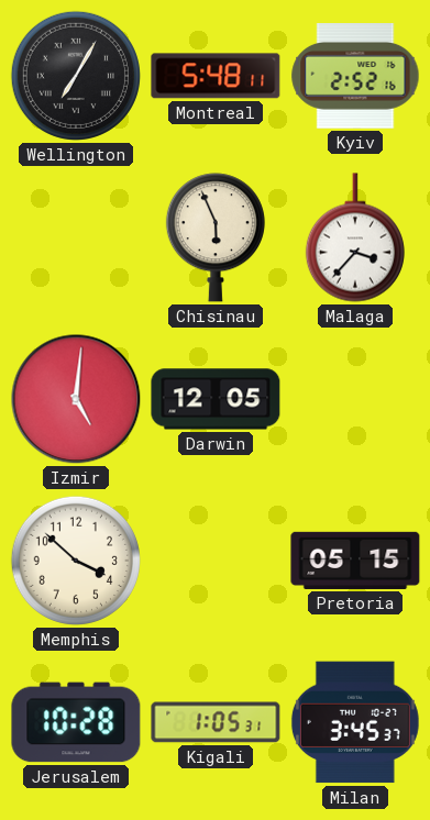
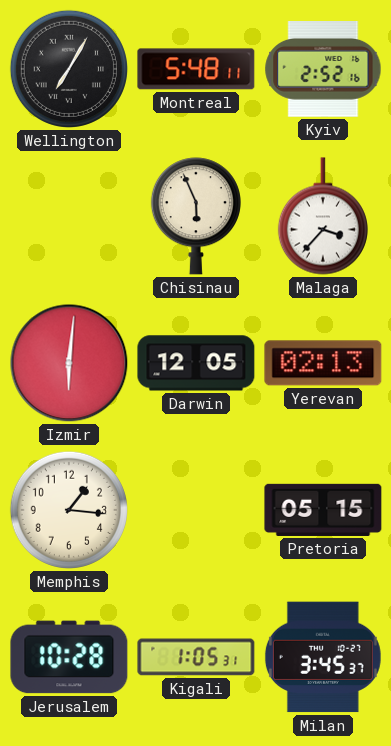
Izmir: 5:01 -> 6:01 (69, 363)
Yerevan: none -> 02:13 (323, 363)
Memphis: 3:52 -> 1:16 (69, 510)
